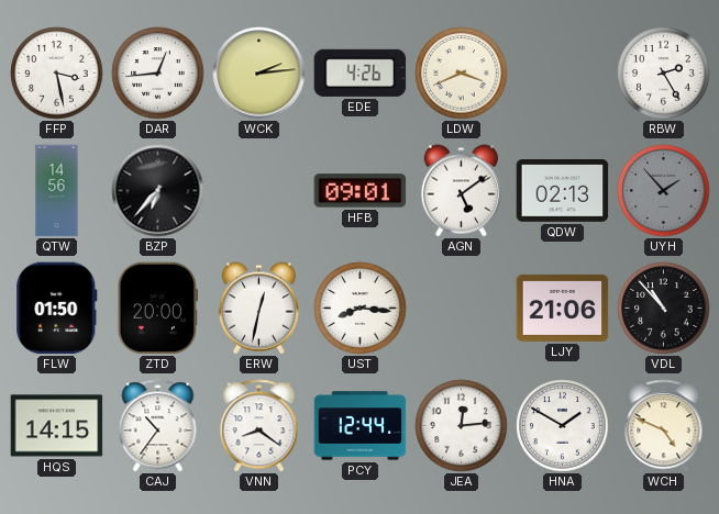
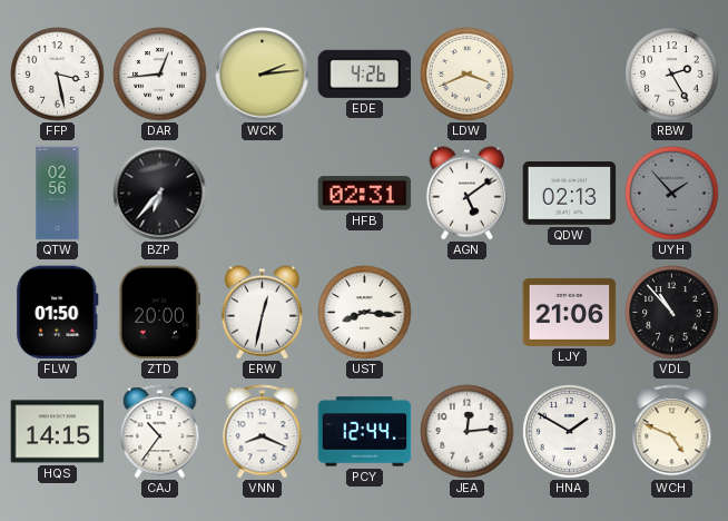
QTW: 14:56 -> 02:56 (58, 194)
HFB: 09:01 -> 02:31 (365, 194)
VNN: 8:21 -> 8:19 (263, 432)
